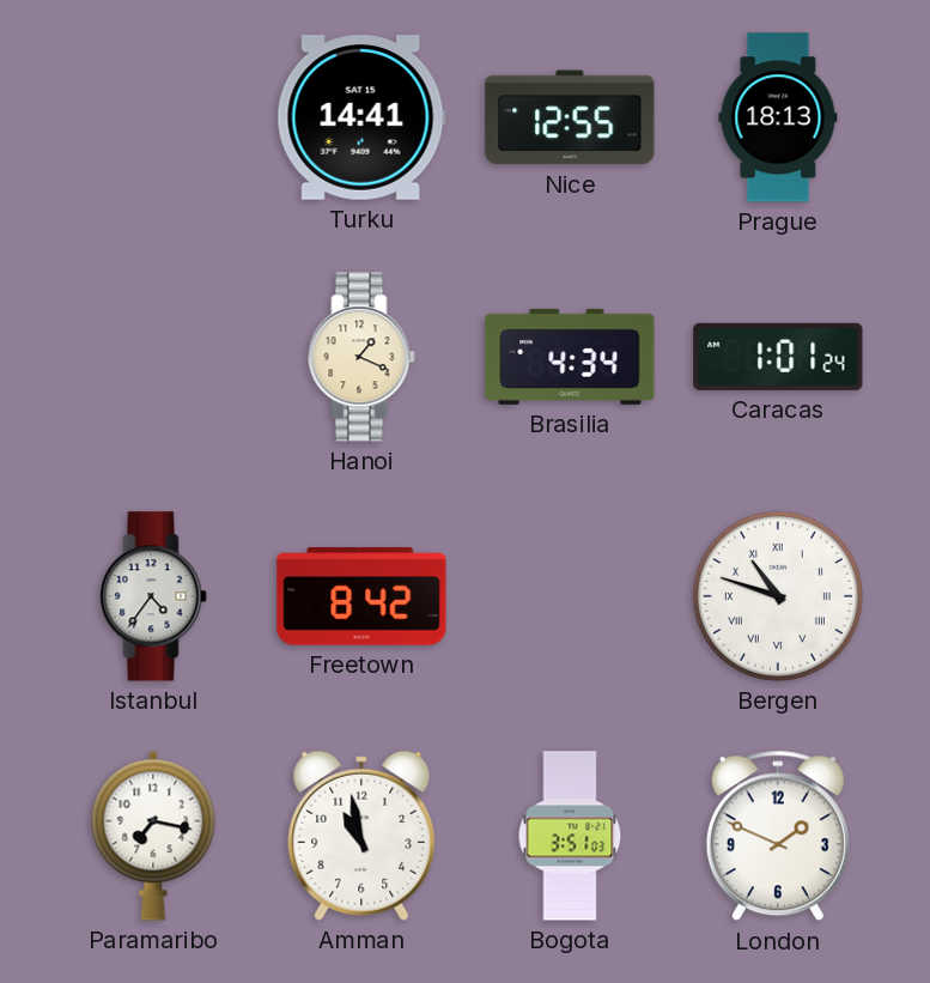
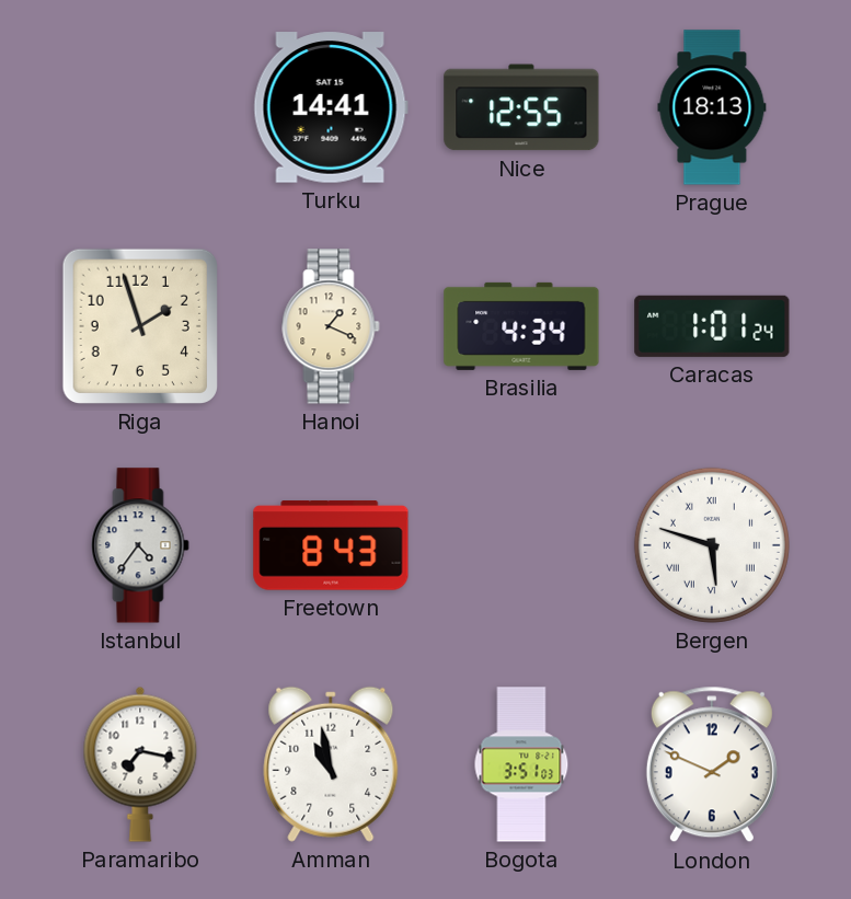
Riga: none -> 1:57 (140, 326)
Freetown: 8:42 -> 8:43 (331, 545)
Bergen: 10:48 -> 5:48 (712, 545)
